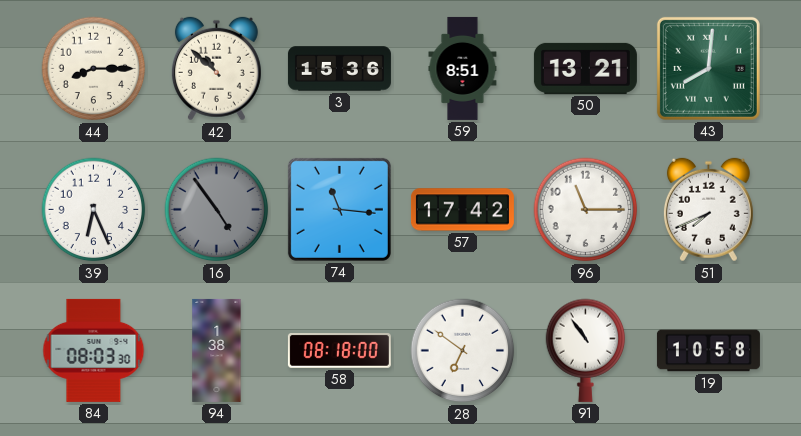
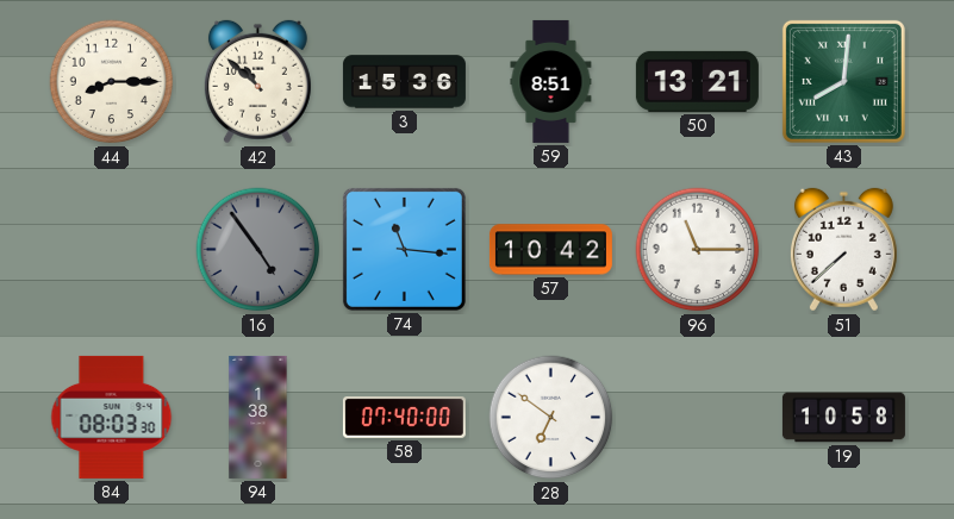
39: 6:26 -> none (94, 210)
57: 17:42 -> 10:42 (550, 250)
51: 7:41 -> 7:38 (843, 250)
58: 08:18 -> 07:40 (404, 418)
91: 10:54 -> none (586, 350)
